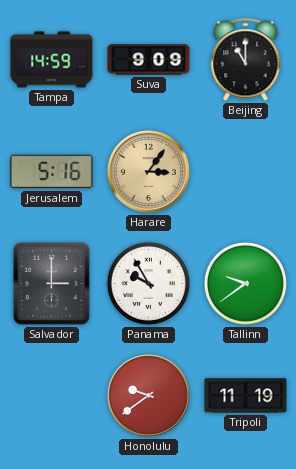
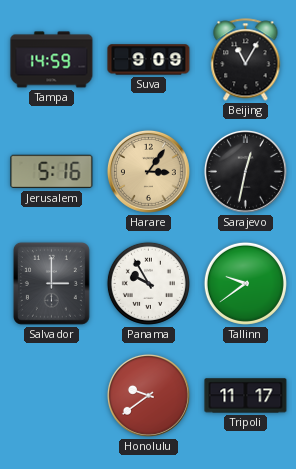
Beijing: 11:00 -> 11:05 (246, 60)
Sarajevo: none -> 12:32 (245, 171)
Tripoli: 11:19 -> 11:17 (246, 396)
